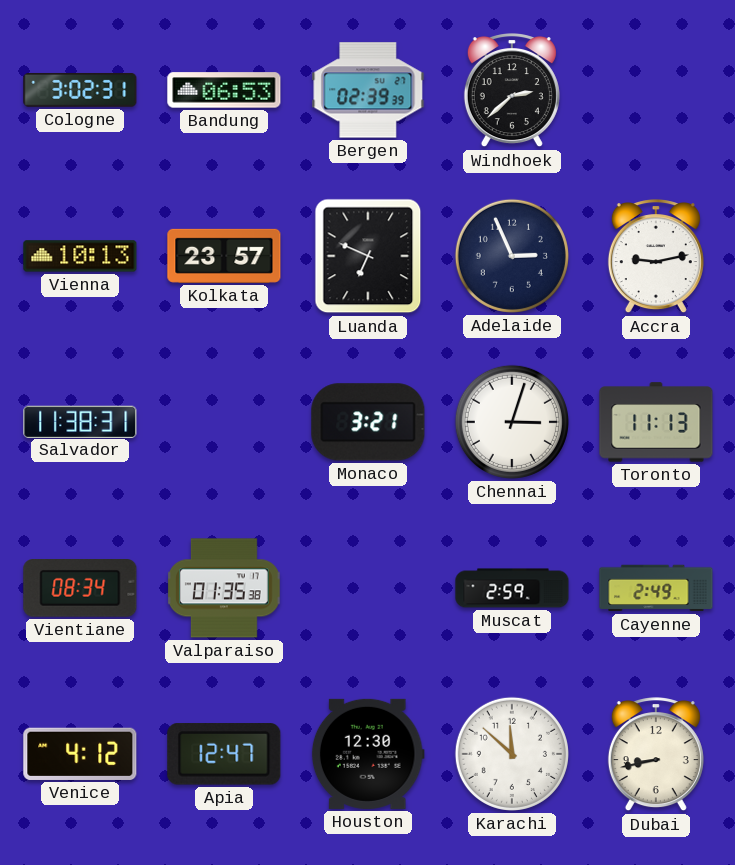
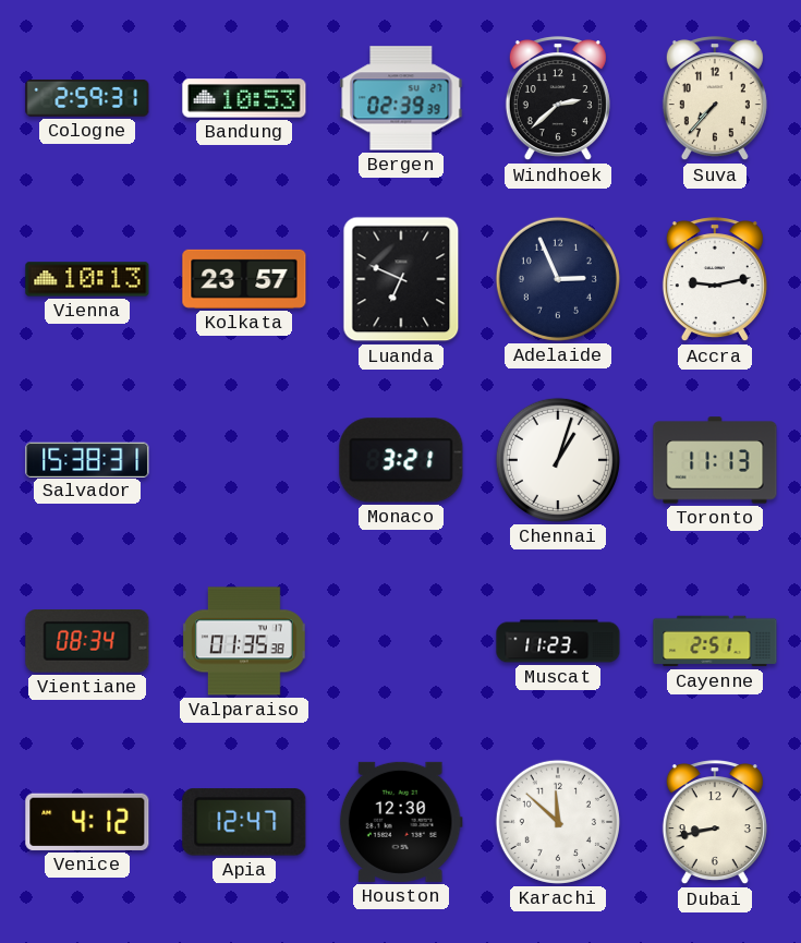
Cologne: 3:02 -> 2:59 (87, 98)
Bandung: 06:53 -> 10:53 (244, 98)
Suva: none -> 7:37 (715, 99)
Salvador: 11:38 -> 15:38 (87, 459)
Chennai: 3:03 -> 1:03 (558, 460)
Muscat: 2:59 -> 11:23 (558, 641)
Cayenne: 2:49 -> 2:51 (715, 641)
